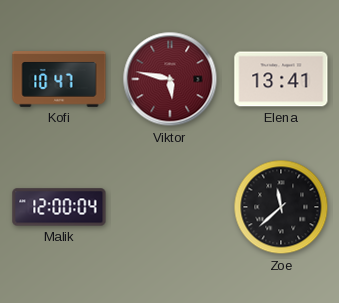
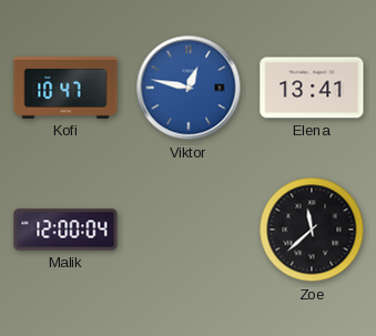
Viktor: 5:47 -> 12:47 (189, 88)
Viktor dial: burgundy -> blue (189, 88)
